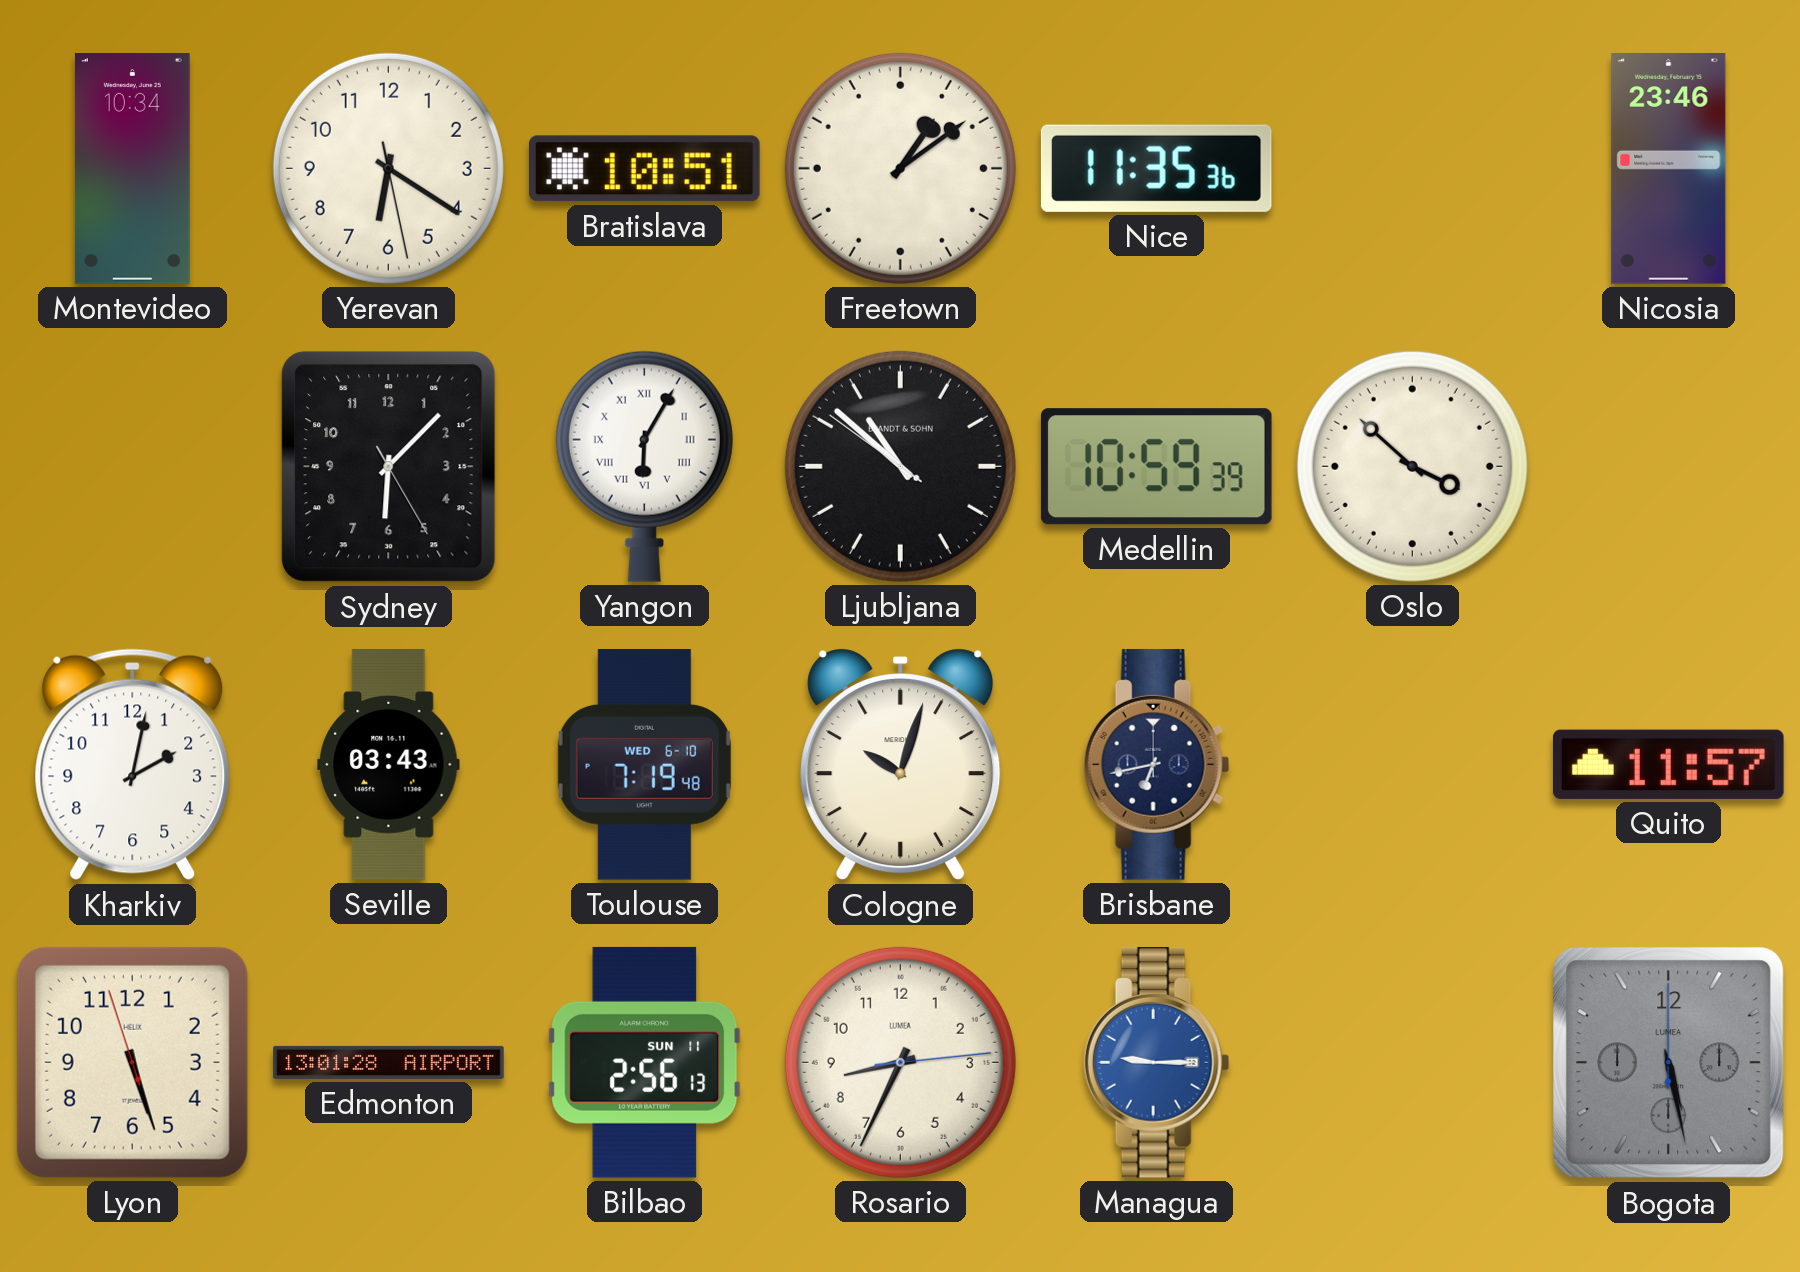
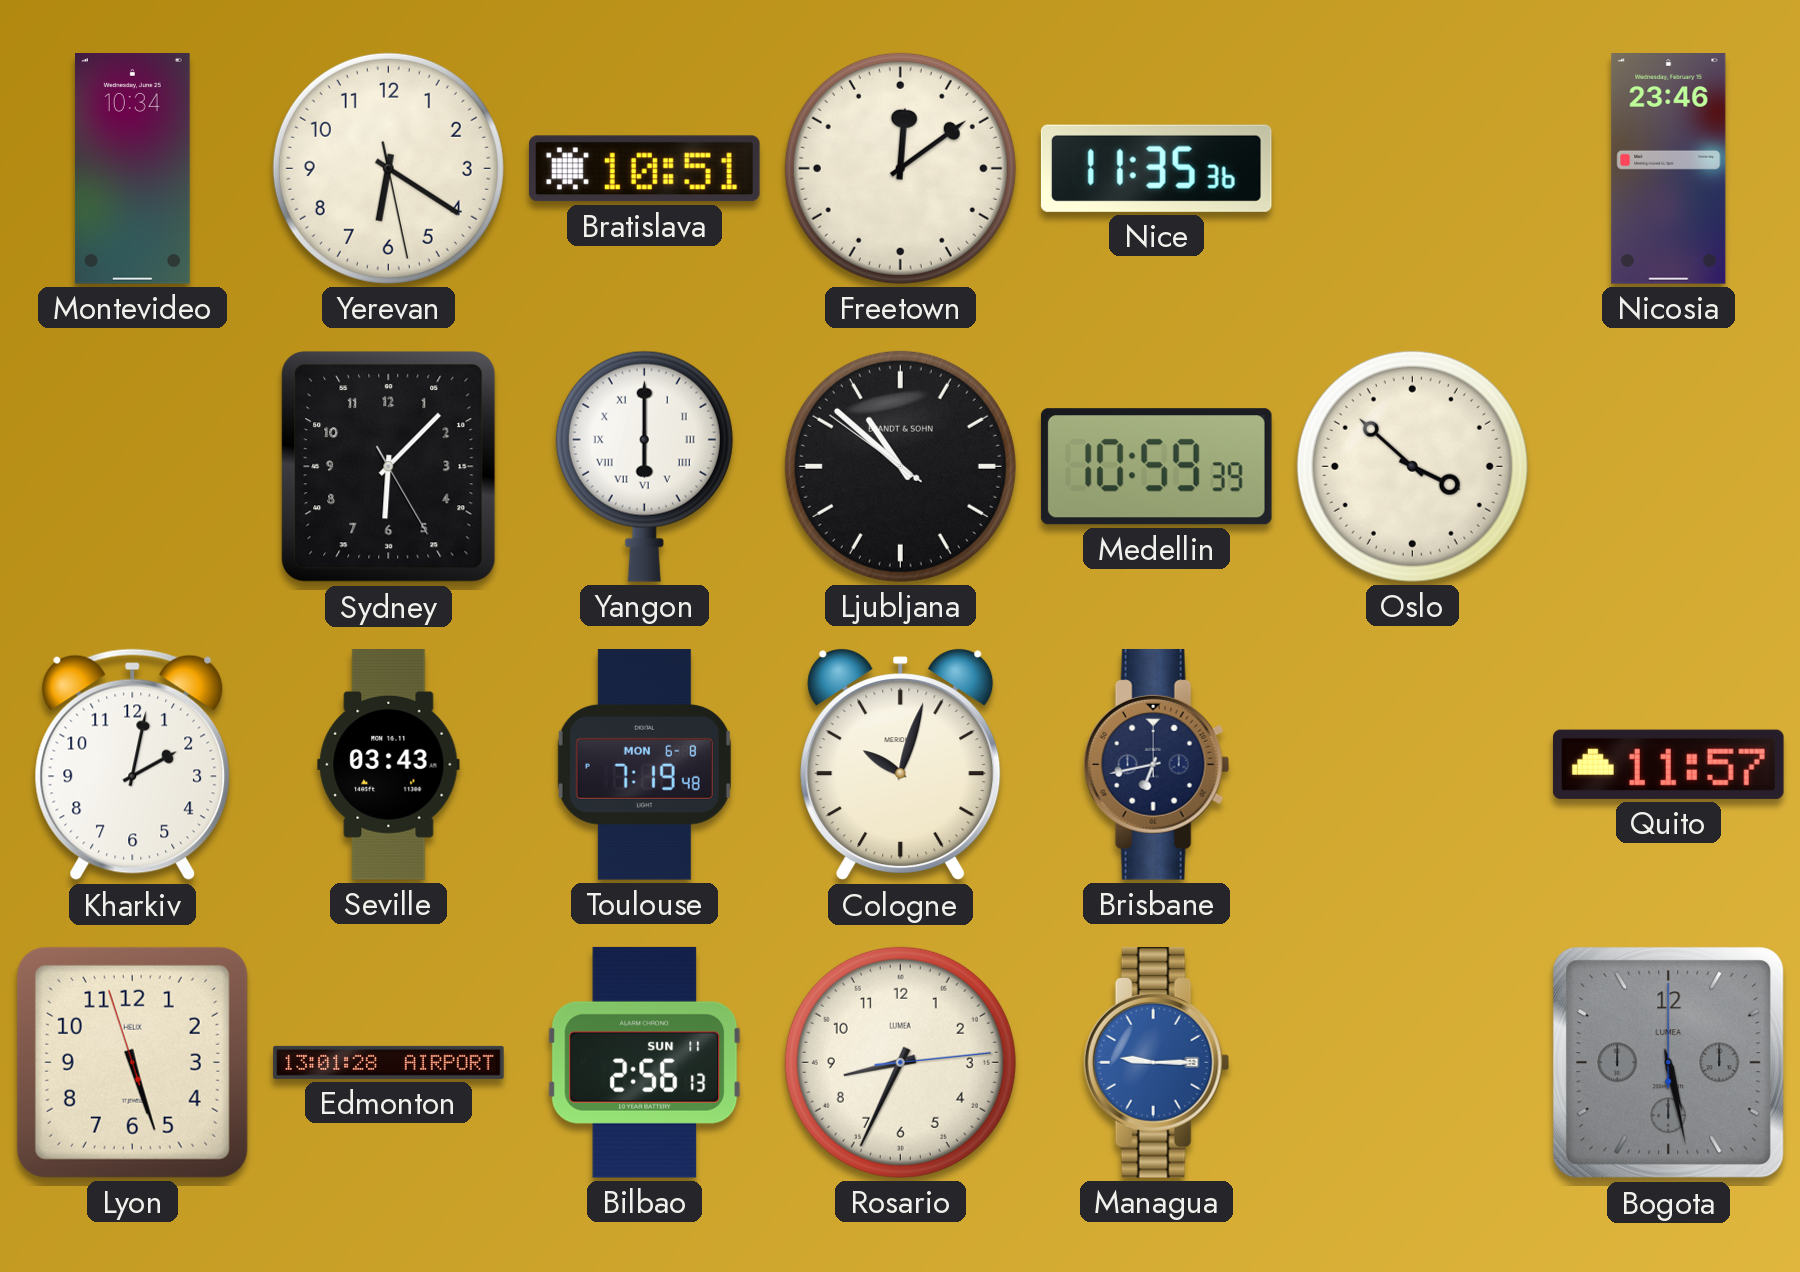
Freetown: 1:09 -> 12:09 (900, 168)
Yangon: 6:05 -> 6:00 (644, 466)
Toulouse date: WED 6-10 -> MON 6-8 (644, 765)
